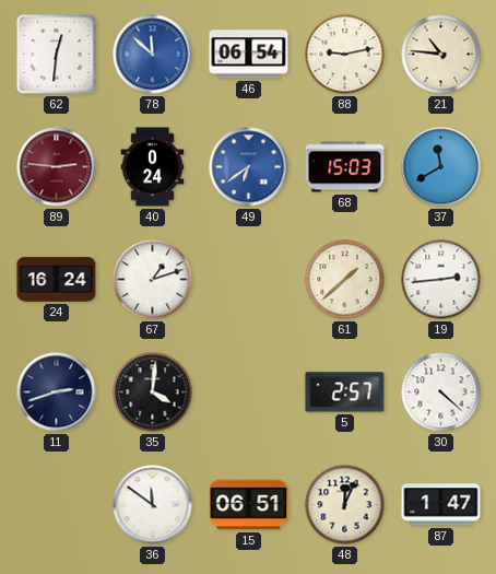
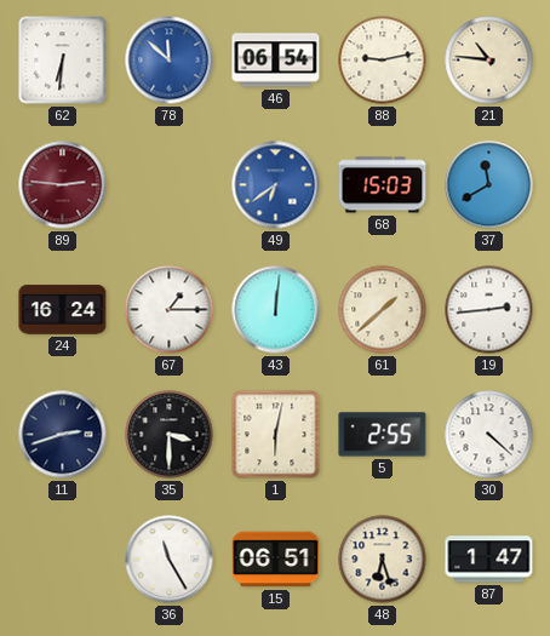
62: 12:31 -> 6:31 (63, 61)
40: 0:24 -> none (153, 167)
67: 1:12 -> 1:15 (170, 310)
43: none -> 12:01 (276, 310)
35: 4:01 -> 3:30 (170, 435)
1: none -> 6:02 (276, 435)
5: 2:57 -> 2:55 (383, 435)
36: 11:51 -> 11:25 (170, 560)
48: 12:04 -> 6:27 (383, 560)
